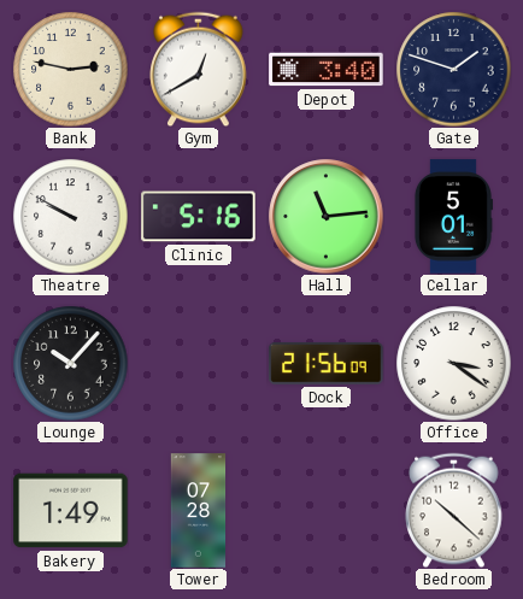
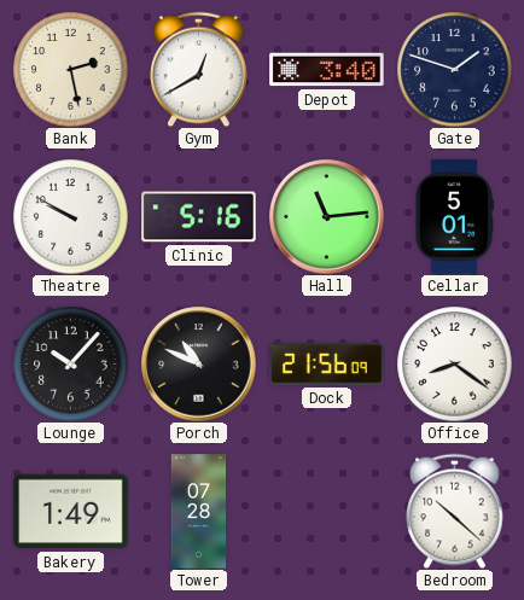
Bank: 2:47 -> 2:28 (70, 69)
Porch: none -> 10:49 (199, 365)
Office: 3:21 -> 8:21 (454, 363)
